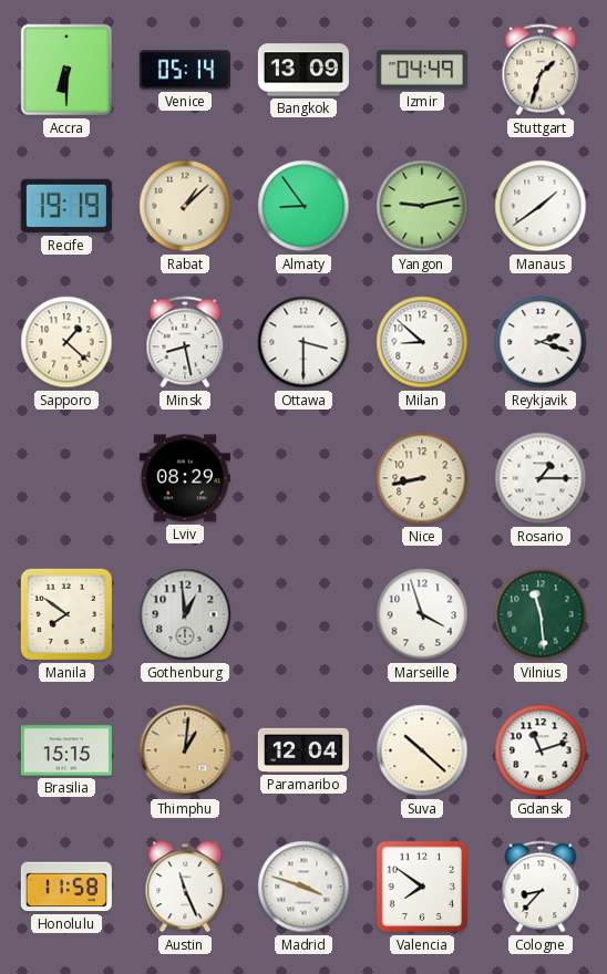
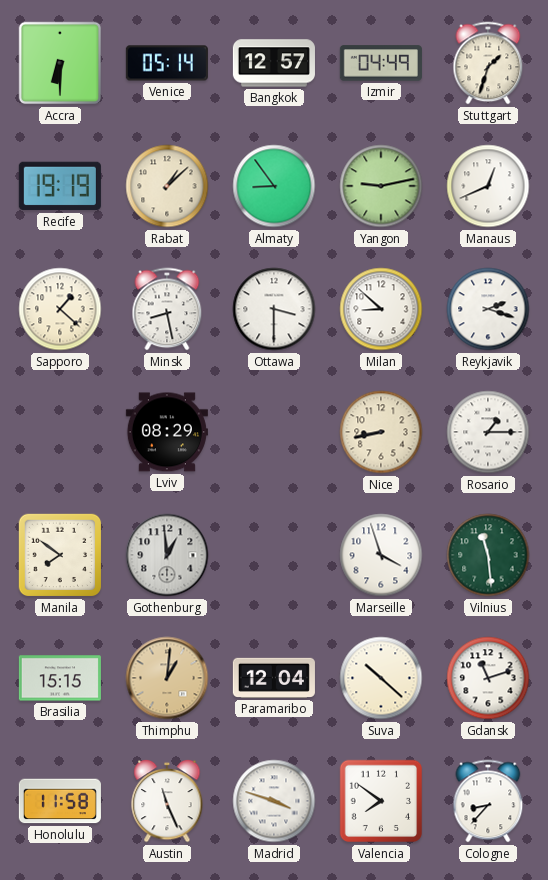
Bangkok: 13:09 -> 12:57 (274, 63)
Manaus: 1:39 -> 12:41 (488, 186)
